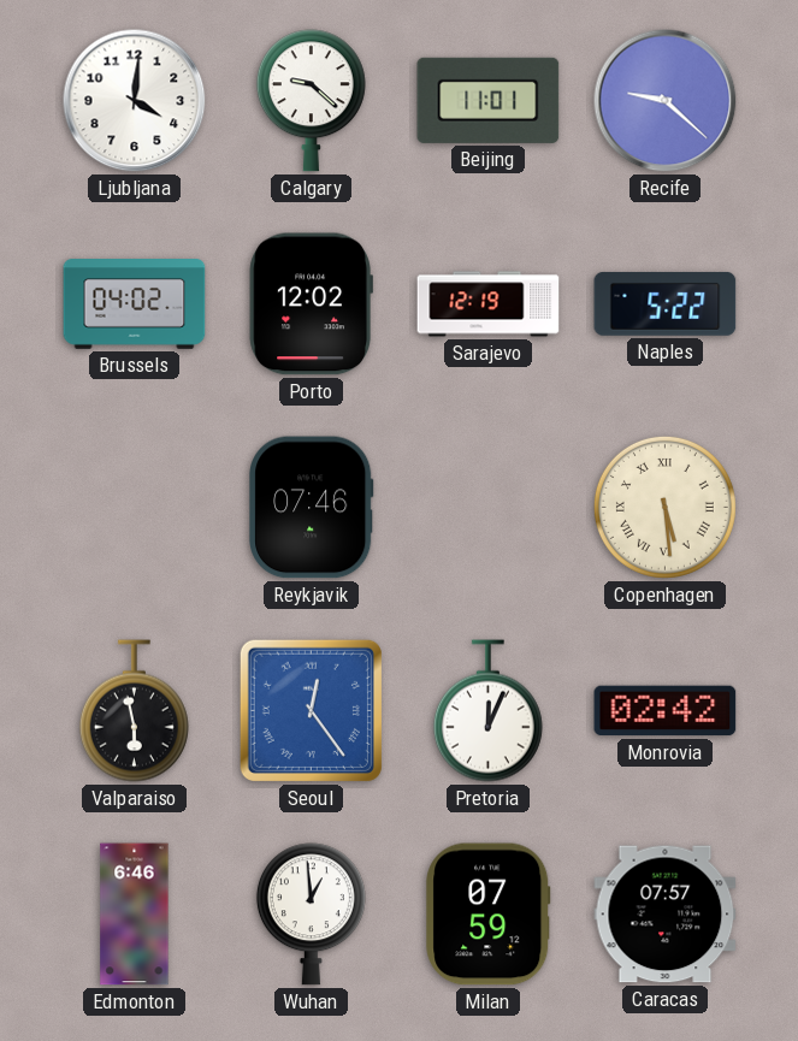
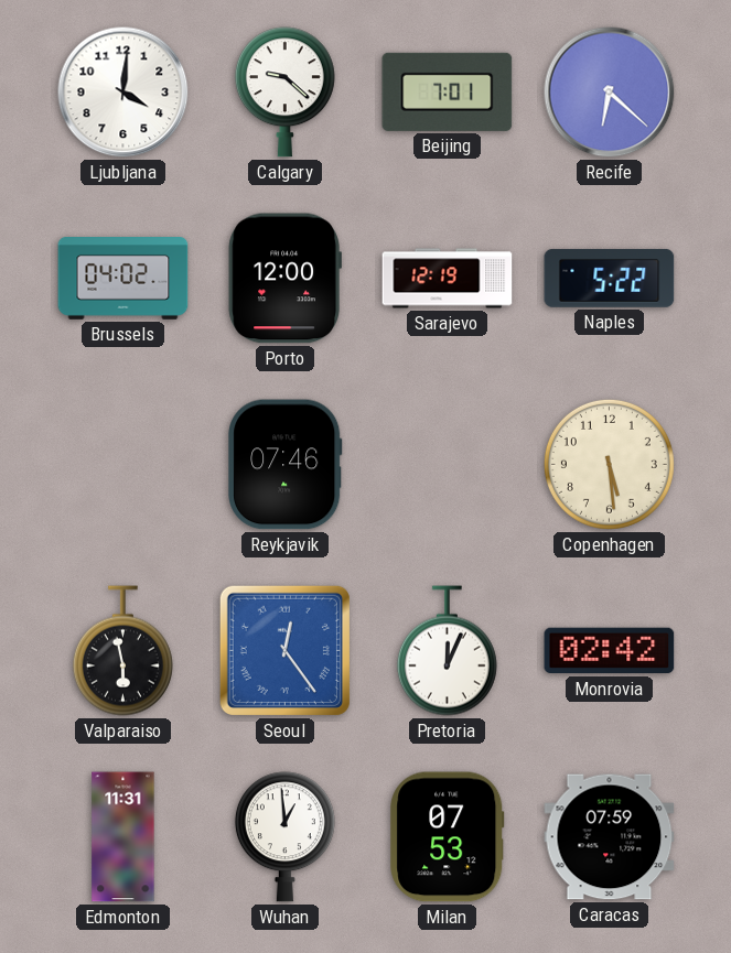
Beijing: 11:01 -> 7:01 (448, 91)
Recife: 9:22 -> 6:22 (610, 93)
Porto: 12:02 -> 12:00 (284, 279)
Copenhagen numerals: Roman -> Arabic (609, 464)
Edmonton: 6:46 -> 11:31 (123, 837)
Milan: 07:59 -> 07:53 (448, 837)
Caracas: 07:57 -> 07:59 (610, 837)
